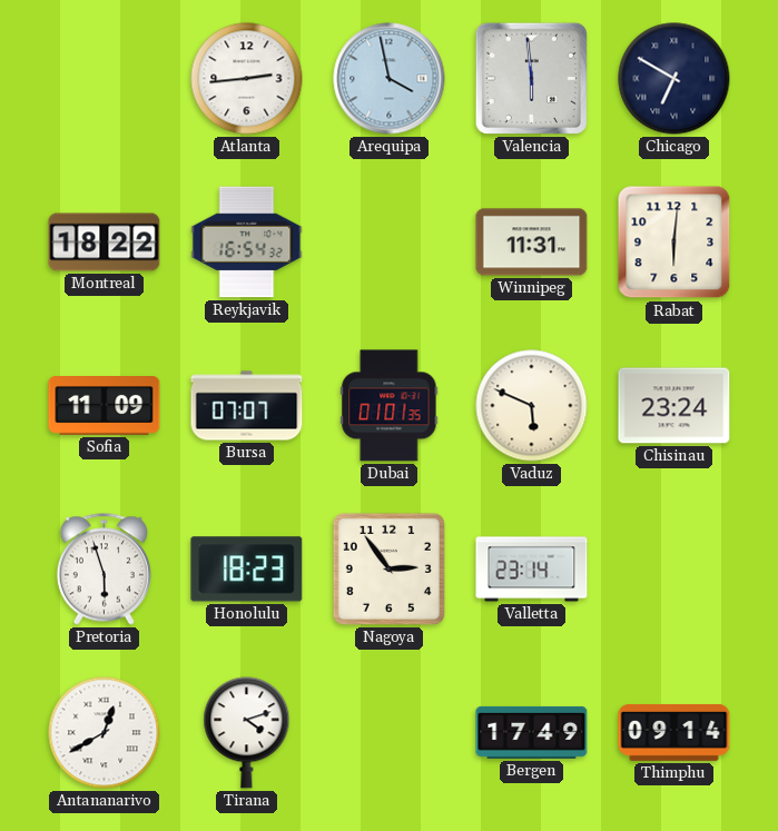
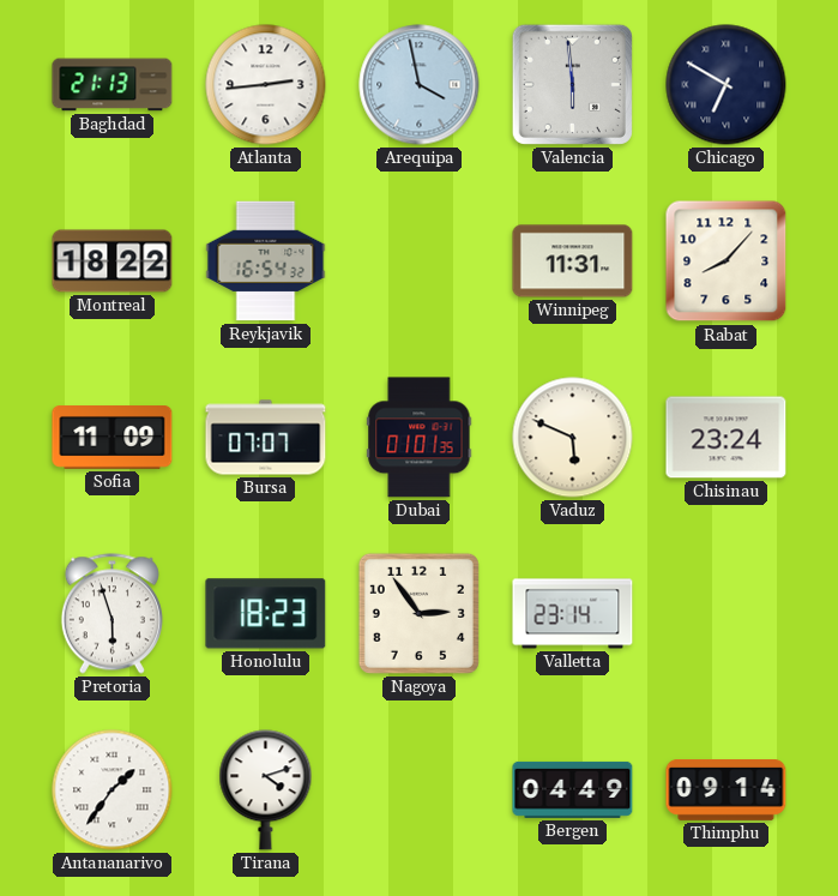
Baghdad: none -> 21:13 (113, 85)
Rabat: 6:01 -> 8:07 (727, 261)
Antananarivo: 12:40 -> 1:36 (113, 790)
Bergen: 17:49 -> 04:49 (573, 789)
